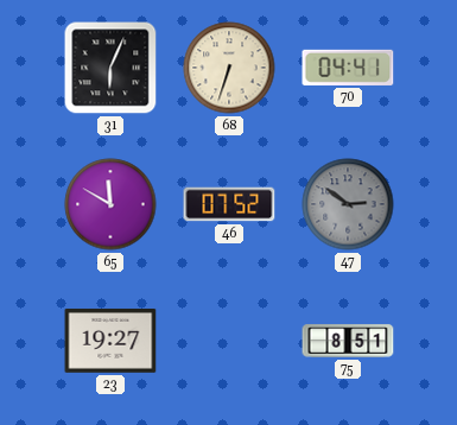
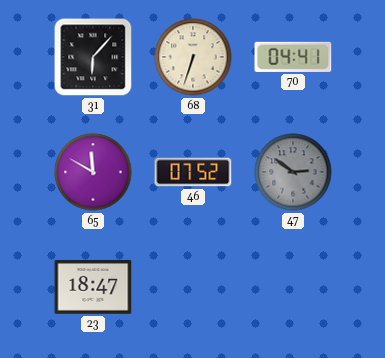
31: 6:04 -> 6:07 (93, 57)
23: 19:27 -> 18:47 (93, 287)
75: 8:51 -> none (348, 341)
